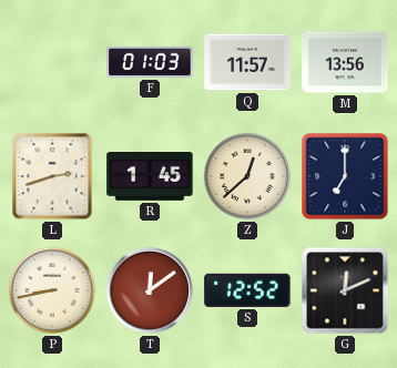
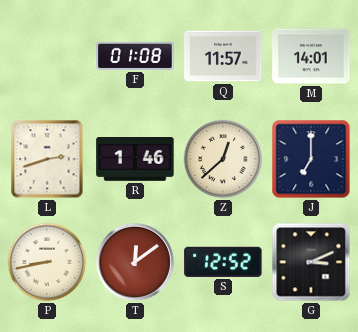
F: 01:03 -> 01:08 (135, 56)
M: 13:56 -> 14:01 (311, 56)
R: 1:45 -> 1:46 (135, 160)
G: 12:11 -> 3:11 (311, 262)
